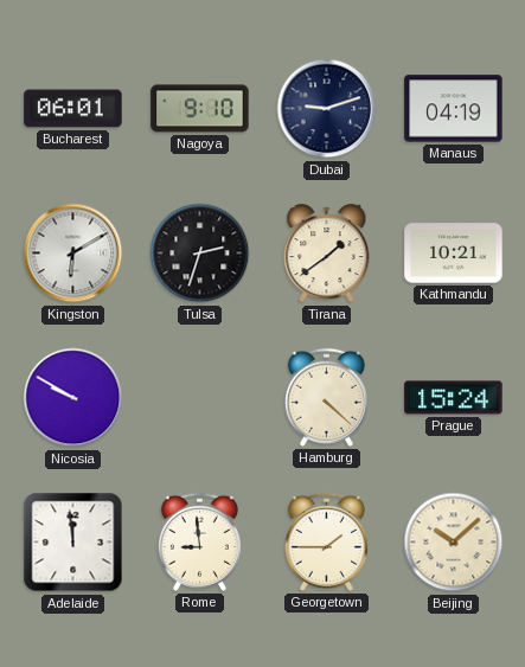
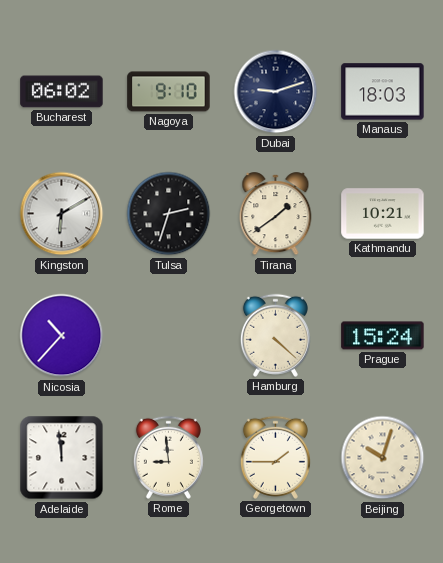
Bucharest: 06:01 -> 06:02 (62, 92)
Manaus: 04:19 -> 18:03 (383, 92)
Nicosia: 9:50 -> 10:37 (62, 336)
Beijing: 10:08 -> 10:03 (383, 458)
